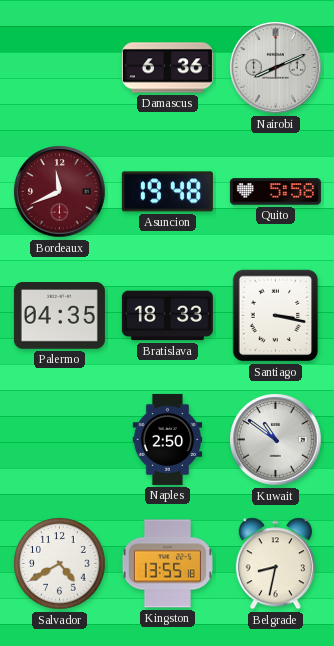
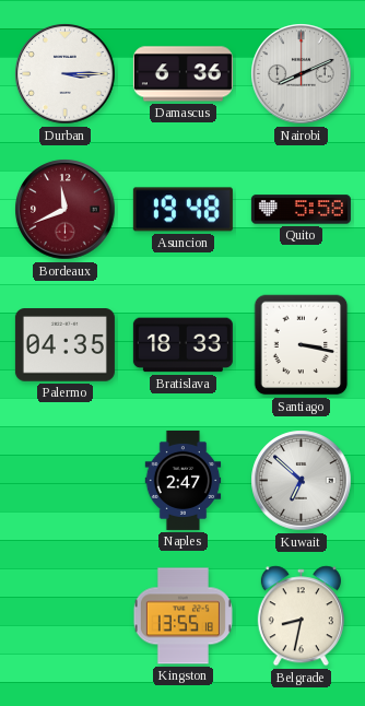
Durban: none -> 3:15 (66, 74)
Naples: 2:50 -> 2:47 (184, 480)
Kuwait: 10:51 -> 6:52 (302, 481)
Salvador: 4:40 -> none (60, 564)
